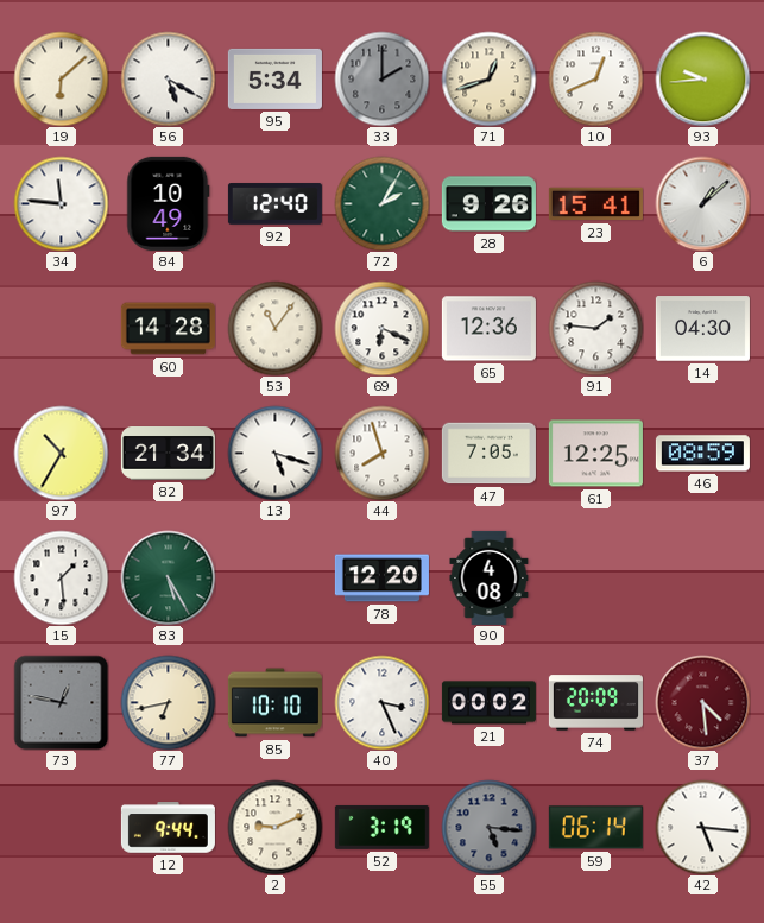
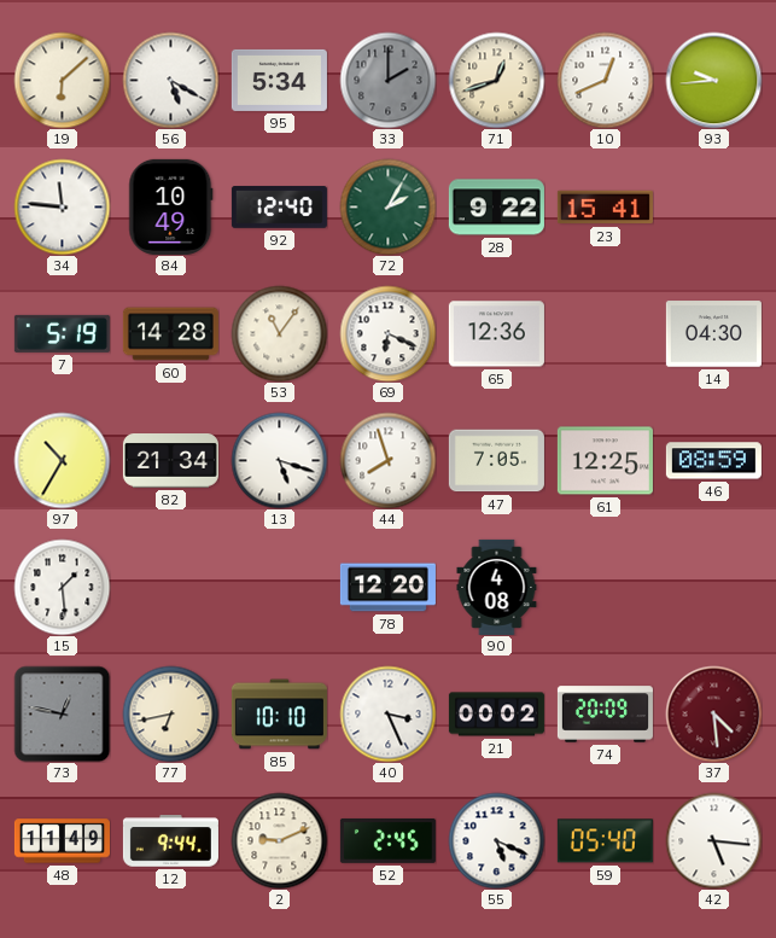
28: 9:26 -> 9:22 (496, 208)
6: 1:08 -> none (702, 203)
7: none -> 5:19 (62, 333)
91: 1:46 -> none (595, 328)
83: 5:25 -> none (168, 577)
48: none -> 11:49 (62, 841)
52: 3:19 -> 2:45 (387, 840)
55: 5:16 -> 5:19 (496, 840)
55 dial: grey -> white (496, 840)
59: 06:14 -> 05:40 (605, 841)
